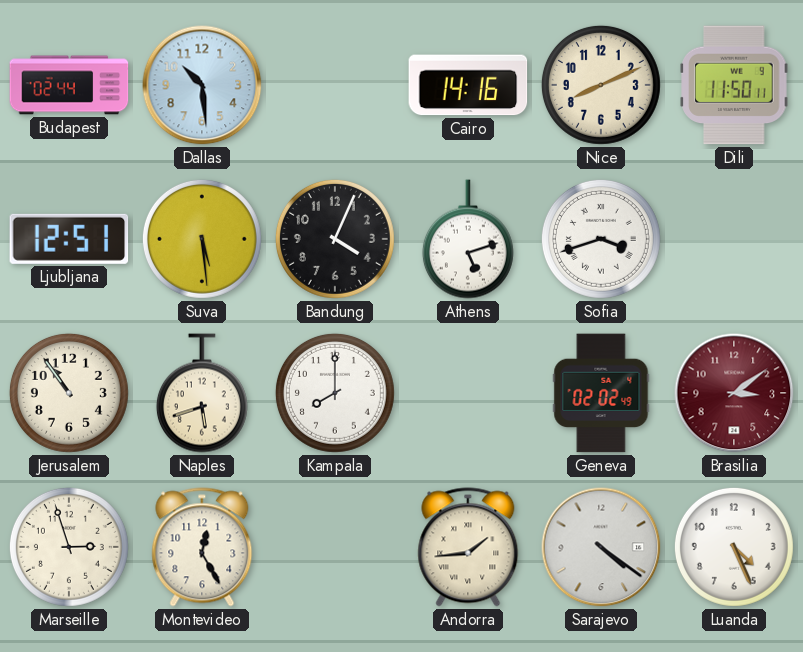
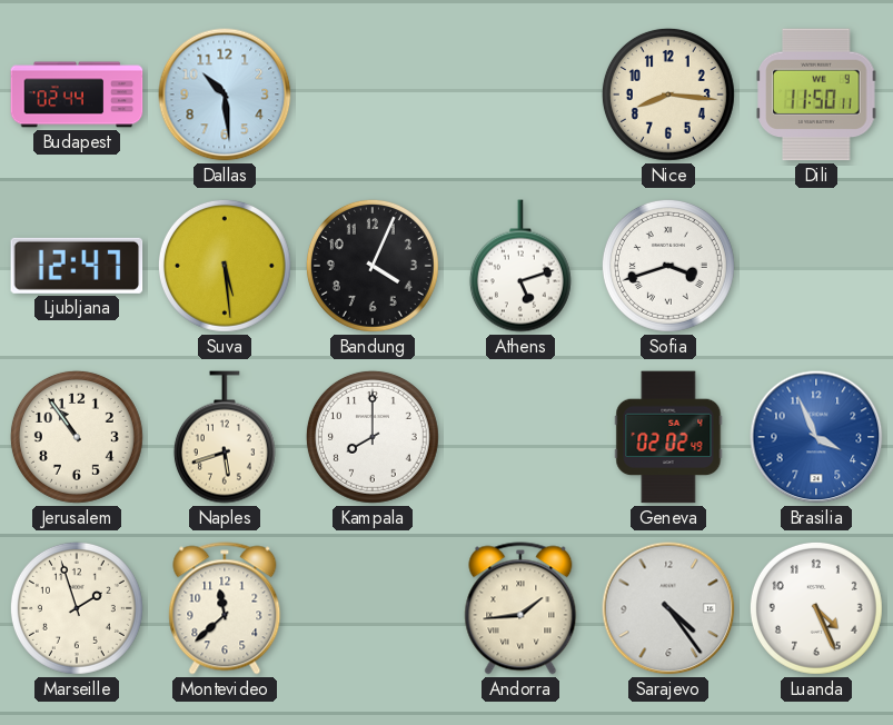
Cairo: 14:16 -> none (468, 85)
Nice: 8:11 -> 8:16 (668, 95)
Ljubljana: 12:51 -> 12:47 (77, 266)
Brasilia: 3:09 -> 3:56 (816, 437)
Brasilia dial: burgundy -> blue (816, 437)
Marseille: 2:57 -> 1:57 (77, 608)
Montevideo: 12:25 -> 11:38 (225, 608)
Sarajevo: 4:21 -> 4:24 (668, 608)
